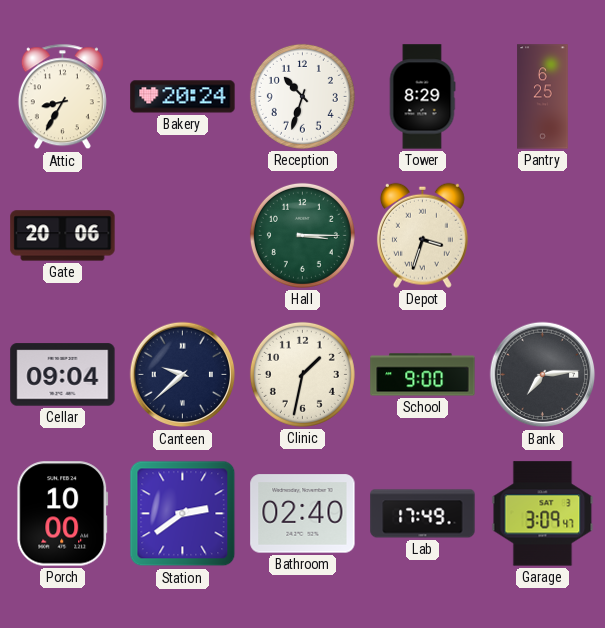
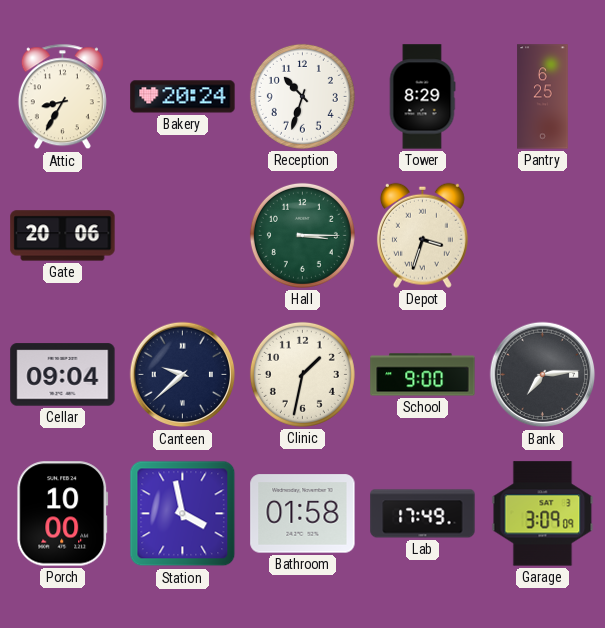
Station: 2:39 -> 3:58 (183, 514)
Bathroom: 02:40 -> 01:58 (303, 514)
Garage: 3:09:47 -> 3:09:09 (543, 514)
